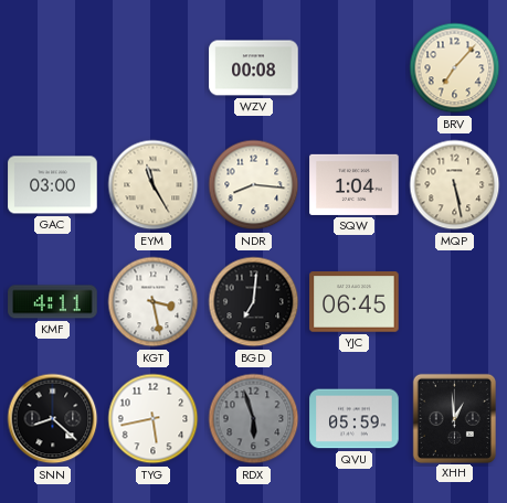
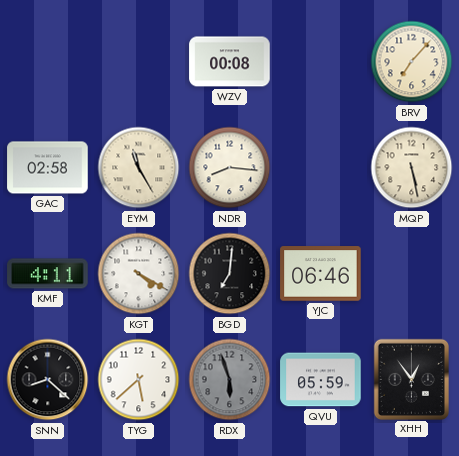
GAC: 03:00 -> 02:58 (48, 168)
SQW: 1:04 -> none (355, 184)
KGT: 3:28 -> 4:20 (139, 274)
YJC: 06:45 -> 06:46 (321, 274)
TYG: 5:43 -> 5:38 (139, 380)
XHH: 12:59 -> 12:54 (411, 379)
